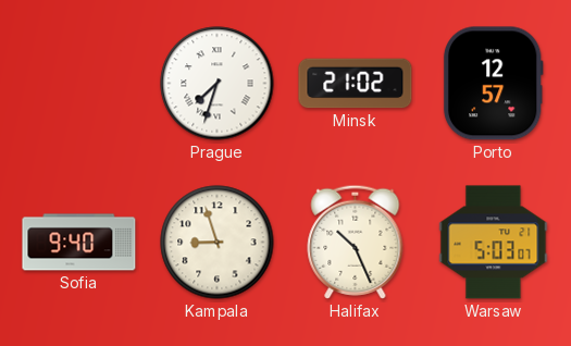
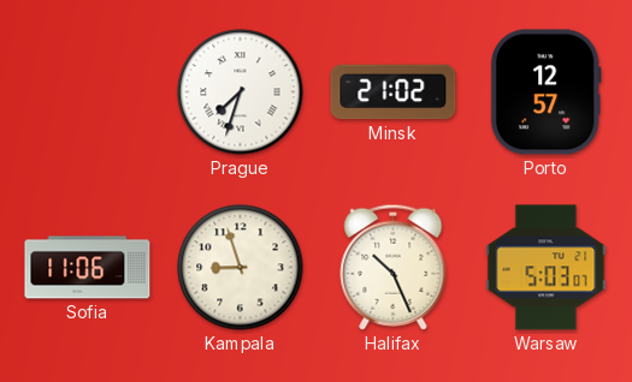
Sofia: 9:40 -> 11:06 (88, 268)
